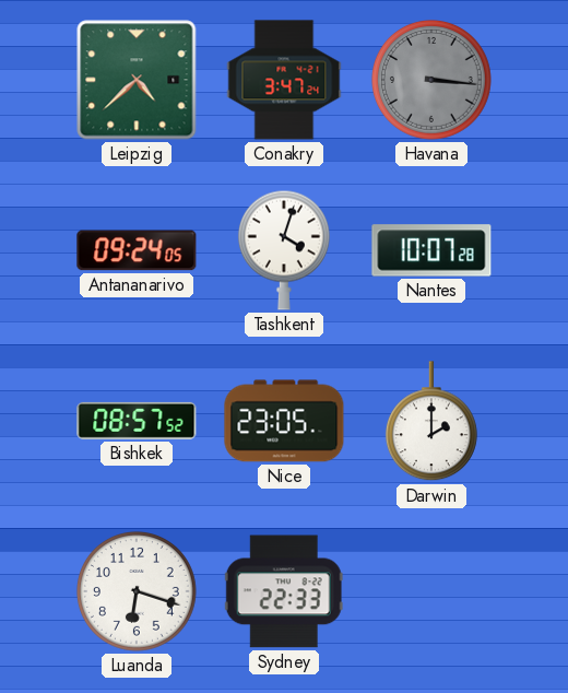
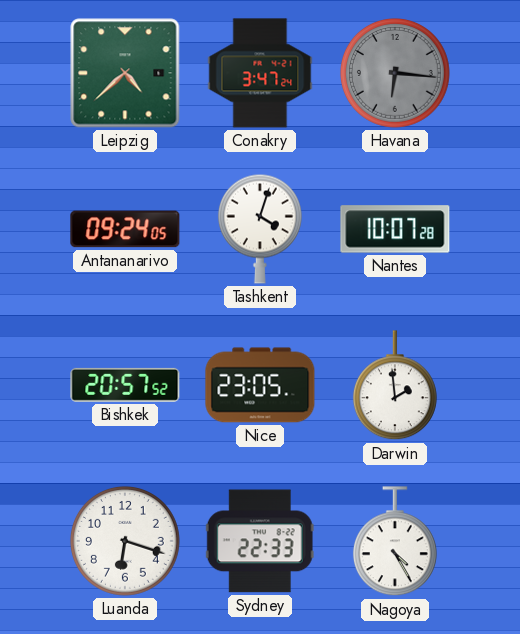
Havana: 3:16 -> 6:16 (395, 73)
Bishkek: 08:57 -> 20:57 (125, 385)
Darwin: 2:00 -> 1:59 (395, 386)
Nagoya: none -> 4:25 (395, 542)
